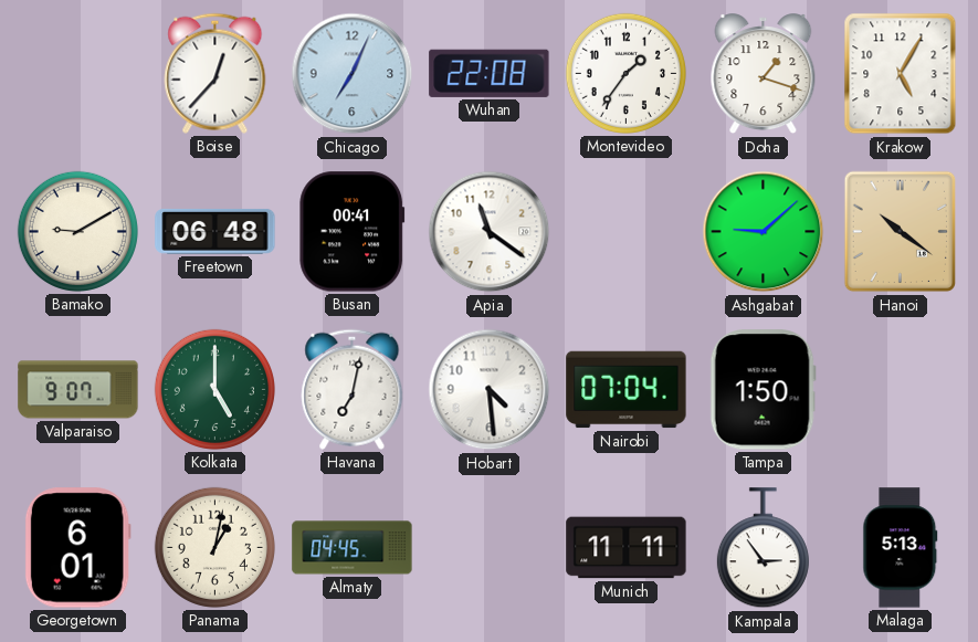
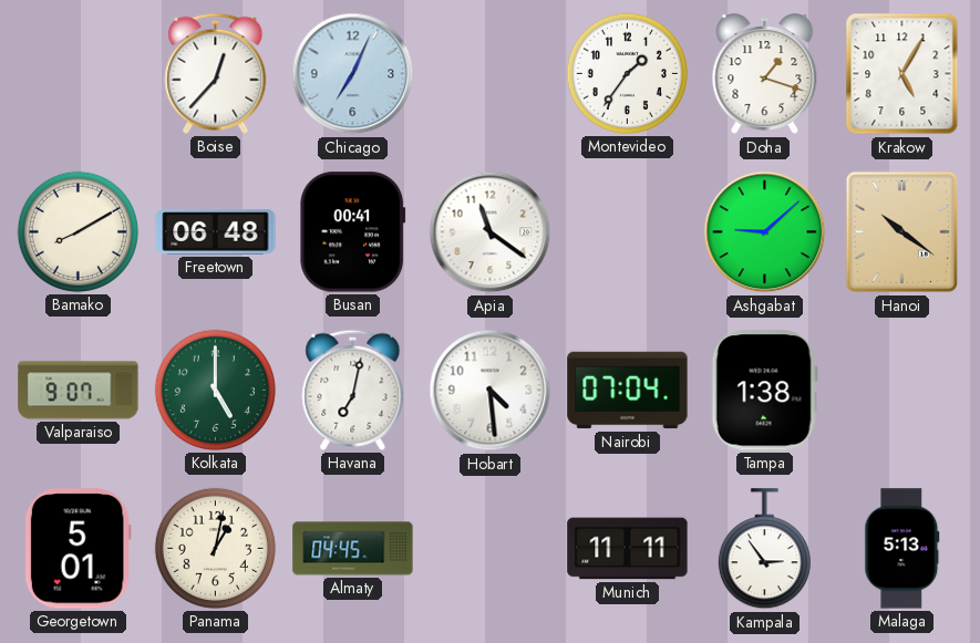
Wuhan: 22:08 -> none (490, 73)
Bamako: 9:10 -> 8:10 (78, 231)
Tampa: 1:50 -> 1:38 (764, 391)
Georgetown: 6:01 -> 5:01 (78, 549)
